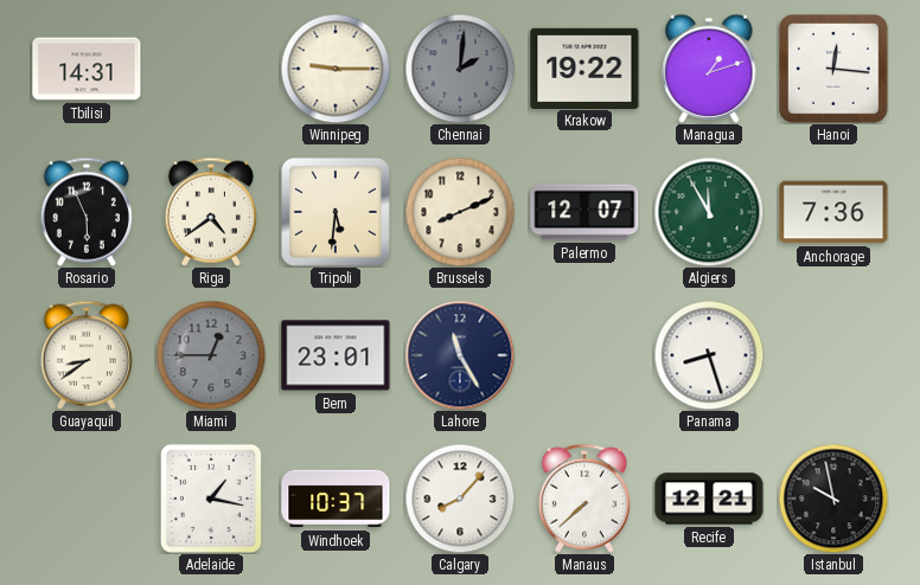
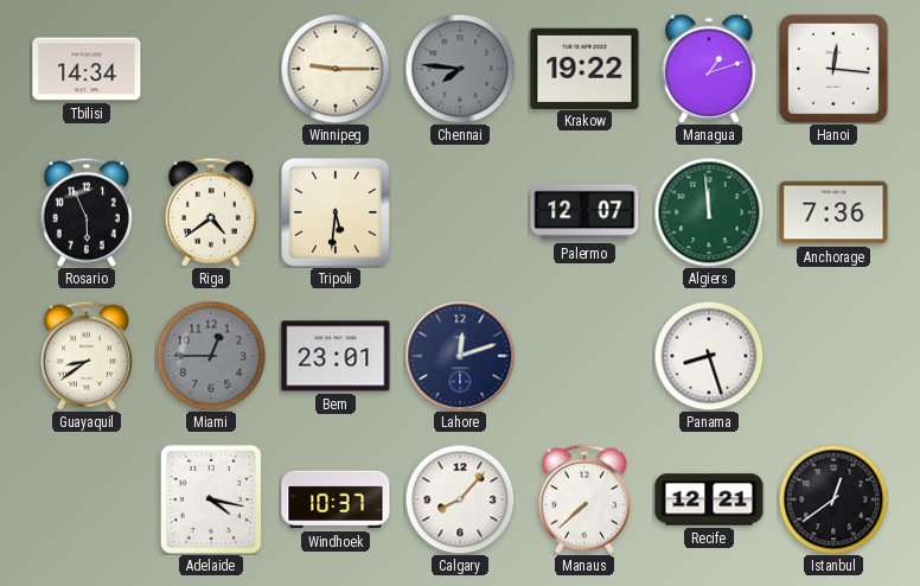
Tbilisi: 14:31 -> 14:34 (87, 69)
Chennai: 2:01 -> 7:46 (460, 69)
Brussels: 8:11 -> none (460, 212)
Algiers: 11:55 -> 11:59 (709, 212)
Lahore: 11:25 -> 12:12 (460, 356)
Adelaide: 1:17 -> 4:17 (211, 499)
Istanbul: 9:58 -> 12:39 (833, 499)
